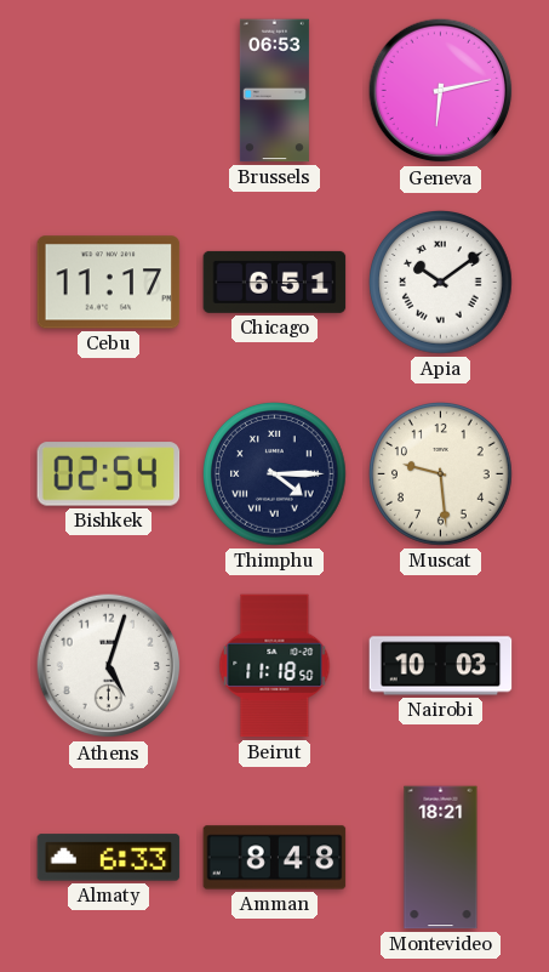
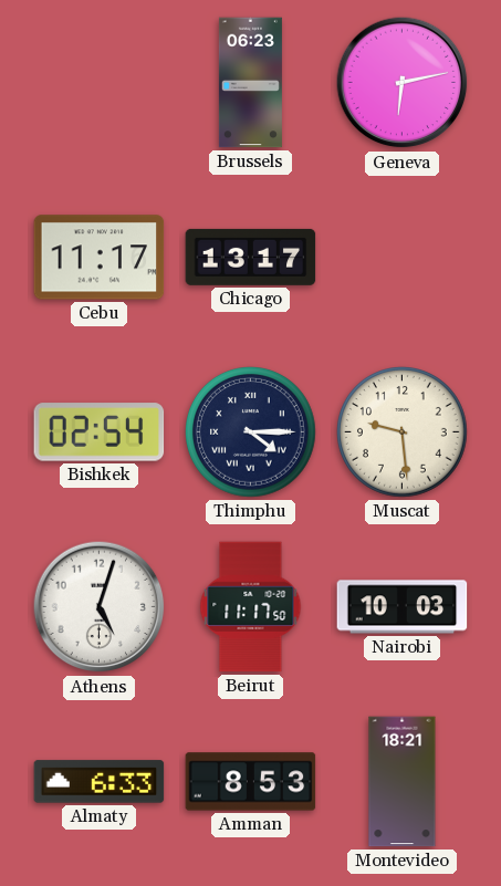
Brussels: 06:53 -> 06:23 (250, 83)
Chicago: 6:51 -> 13:17 (251, 257)
Apia: 10:09 -> none (441, 283)
Beirut: 11:18 -> 11:17 (251, 607)
Amman: 8:48 -> 8:53 (251, 782)
